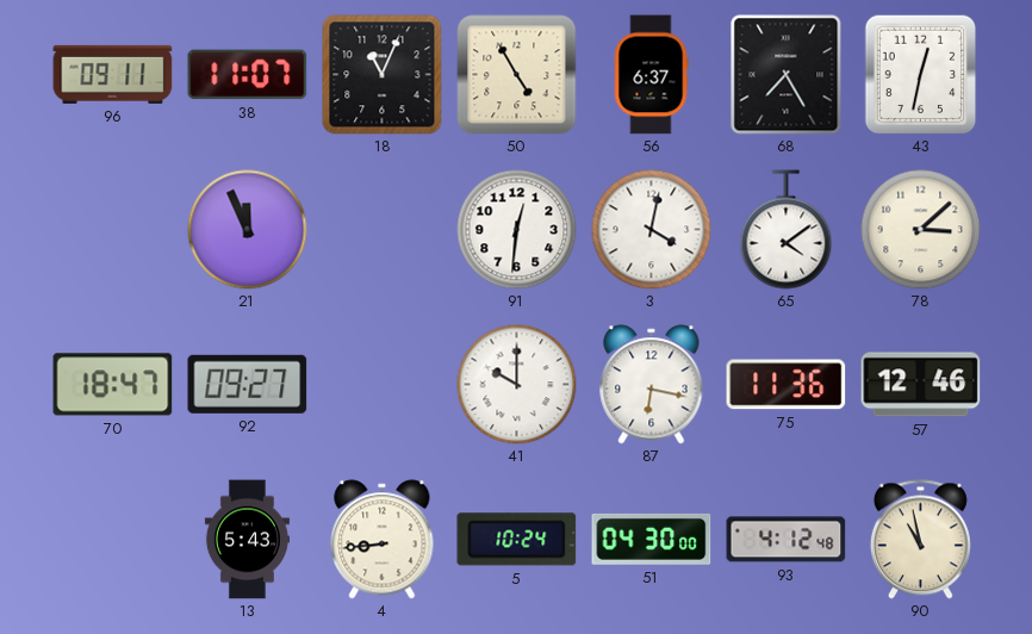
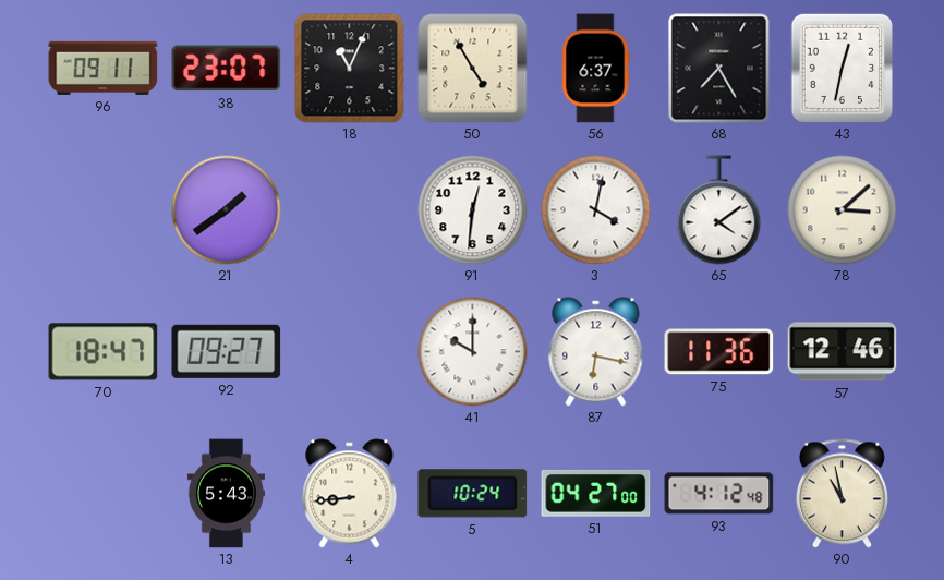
38: 11:07 -> 23:07 (227, 69)
21: 11:56 -> 1:39 (227, 210)
51: 04:30 -> 04:27 (596, 493)
